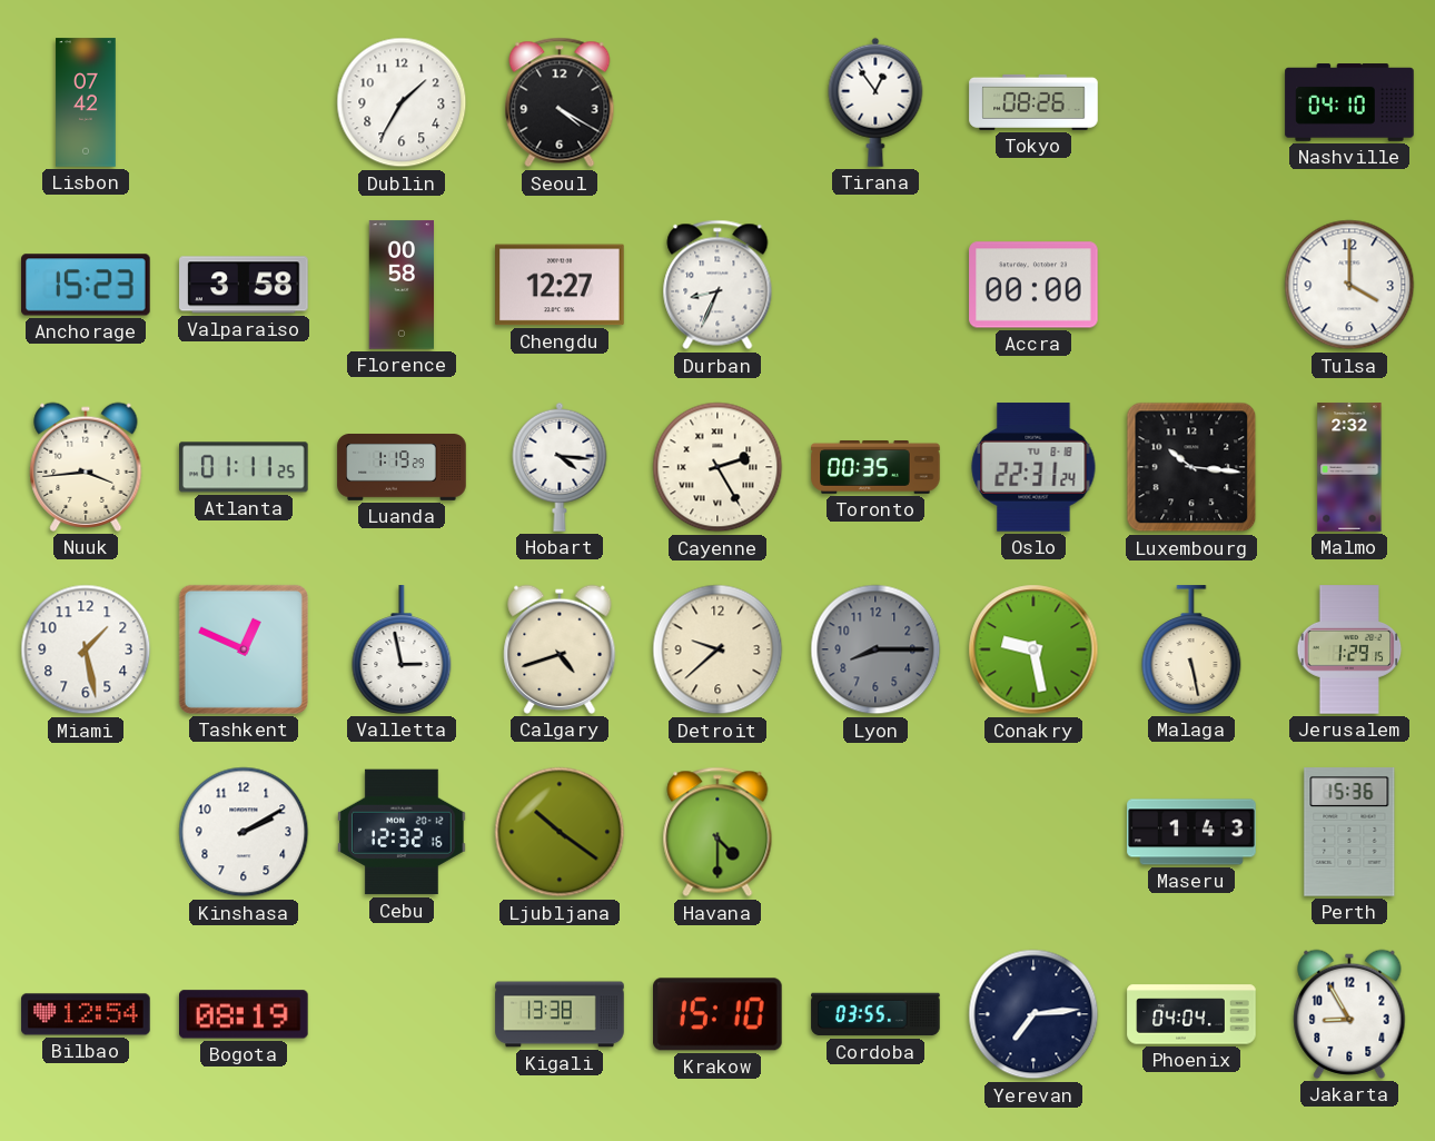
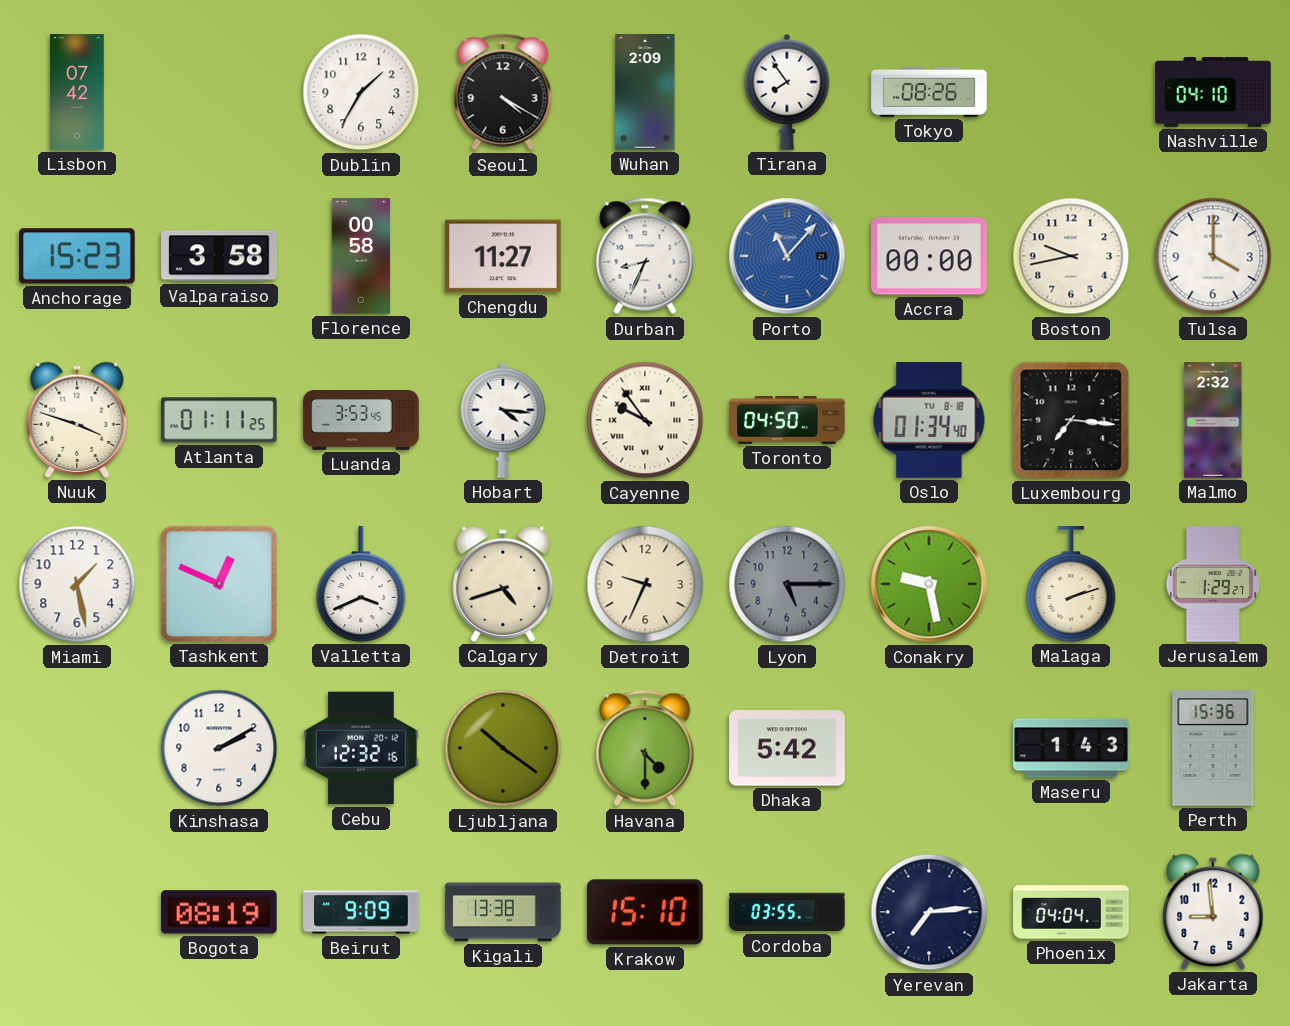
Wuhan: none -> 2:09 (645, 92)
Tirana: 12:54 -> 7:54 (787, 92)
Chengdu: 12:27 -> 11:27 (503, 256)
Porto: none -> 11:07 (787, 256)
Boston: none -> 9:43 (1071, 256)
Nuuk: 3:44 -> 3:48 (77, 420)
Luanda: 1:19 -> 3:53 (361, 421)
Cayenne: 2:25 -> 9:54 (645, 420)
Toronto: 00:35 -> 04:50 (787, 421)
Oslo: 22:31 -> 01:34 (929, 420)
Luxembourg: 10:16 -> 7:16 (1071, 420)
Valletta: 2:58 -> 3:41 (361, 584)
Detroit: 9:38 -> 9:34 (645, 584)
Lyon: 8:15 -> 5:15 (787, 584)
Malaga: 5:28 -> 2:12 (1071, 584)
Jerusalem: 1:29:15 -> 1:29:27 (1213, 584)
Dhaka: none -> 5:42 (787, 748)
Bilbao: 12:54 -> none (86, 1014)
Beirut: none -> 9:09 (361, 912)
Jakarta: 8:55 -> 8:59 (1213, 912)
